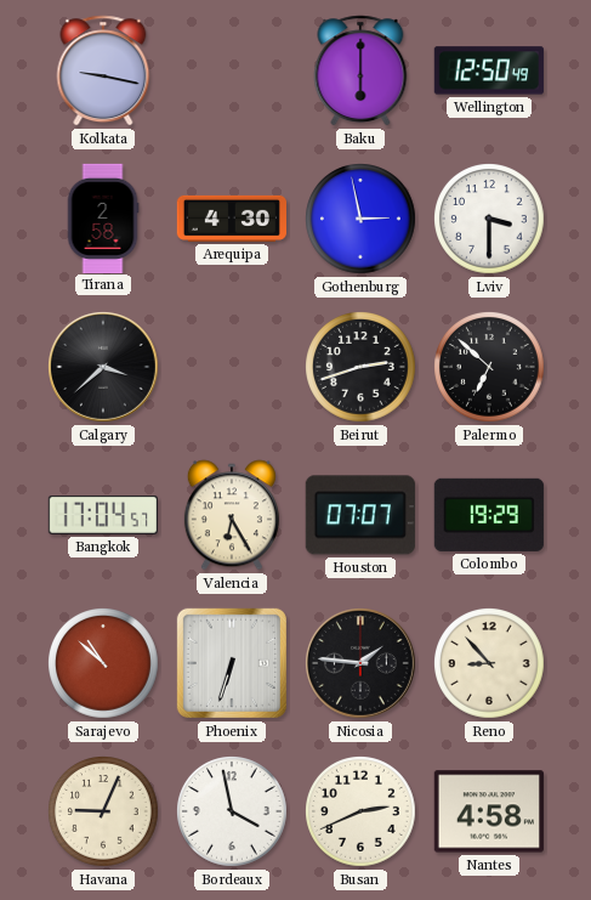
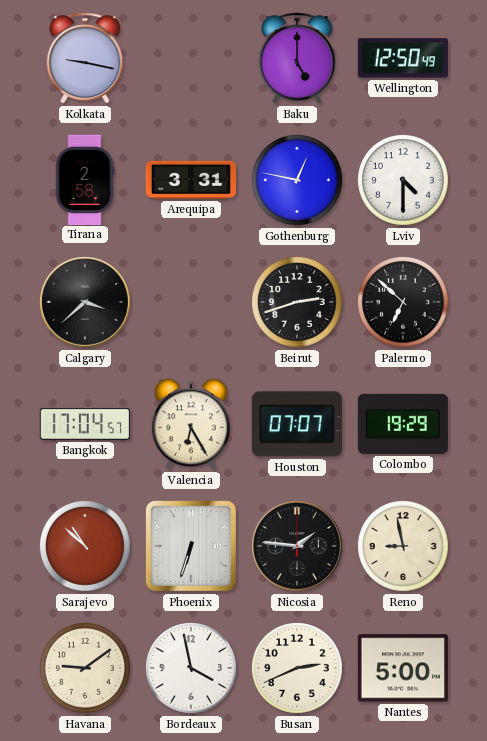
Baku: 6:00 -> 5:00 (297, 58)
Arequipa: 4:30 -> 3:31 (190, 180)
Gothenburg: 2:58 -> 12:47 (298, 181)
Lviv: 3:30 -> 4:30 (404, 181)
Reno: 8:53 -> 8:58 (404, 547)
Havana: 9:04 -> 9:09 (86, 669)
Nantes: 4:58 -> 5:00 (403, 668)
